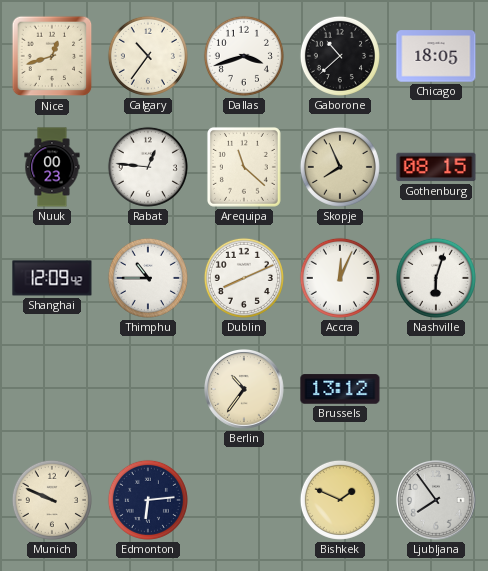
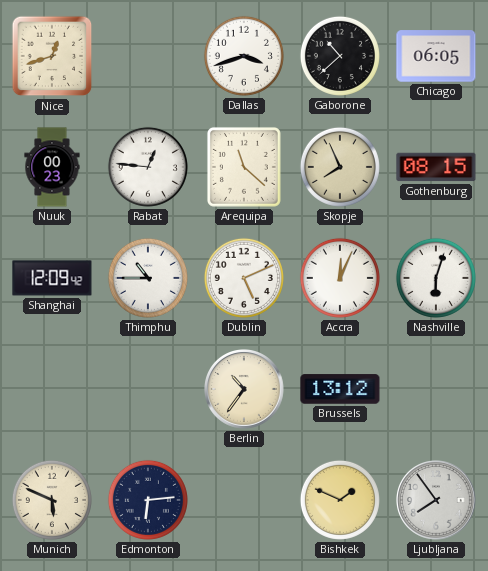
Calgary: 10:36 -> none (148, 56)
Chicago: 18:05 -> 06:05 (436, 56)
Dublin: 8:11 -> 5:11 (244, 278)
Munich: 9:49 -> 5:49 (52, 500)
